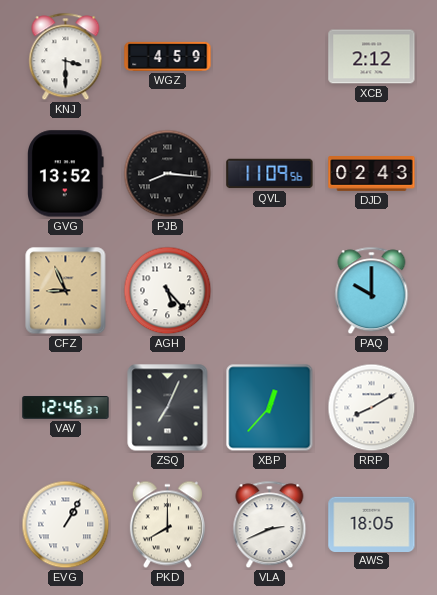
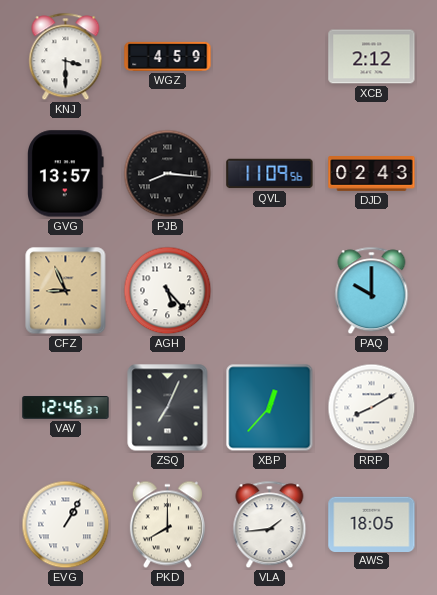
GVG: 13:52 -> 13:57 (66, 174)
VLA: 2:41 -> 1:44 (270, 525)
